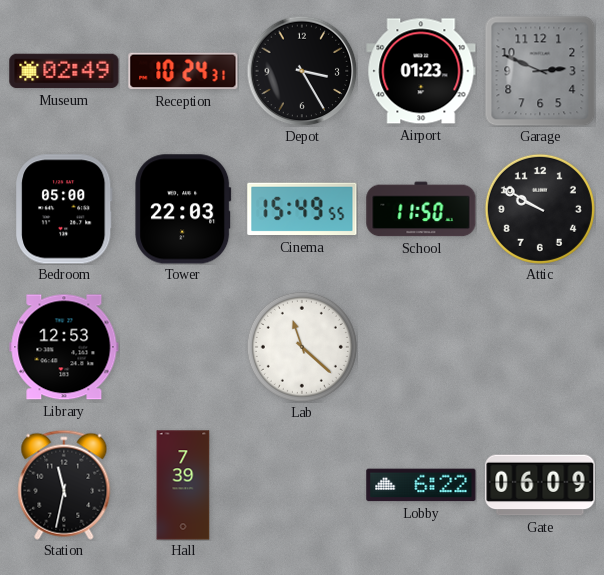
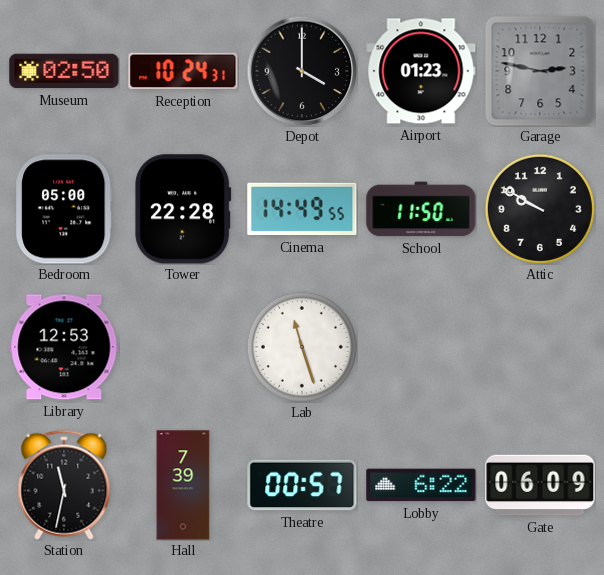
Museum: 02:49 -> 02:50 (64, 71)
Depot: 3:25 -> 4:00 (302, 71)
Garage: 2:49 -> 2:47 (540, 71)
Tower: 22:03 -> 22:28 (183, 209)
Cinema: 15:49 -> 14:49 (302, 209)
Lab: 11:22 -> 11:27 (302, 347)
Theatre: none -> 00:57 (302, 485)
